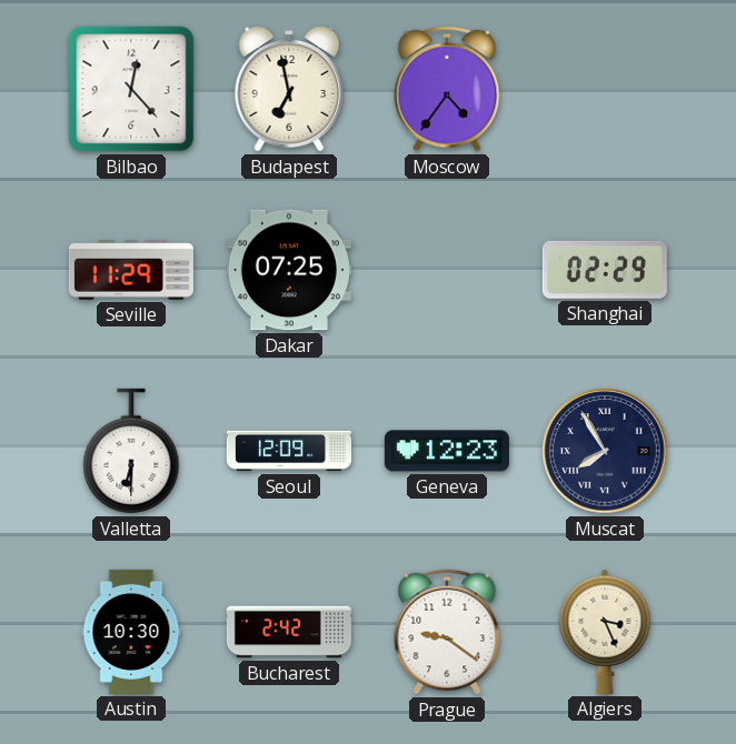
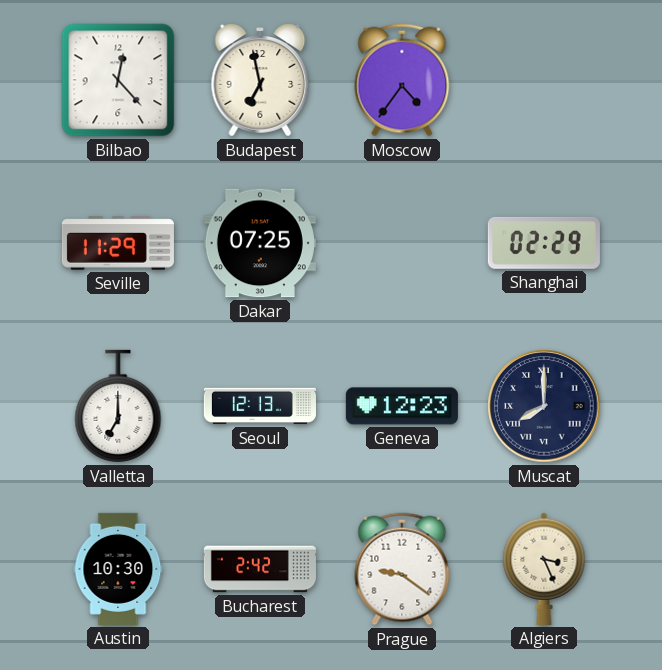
Valletta: 6:30 -> 7:00 (118, 406)
Seoul: 12:09 -> 12:13 (260, 406)
Muscat: 7:55 -> 8:00 (544, 406)
